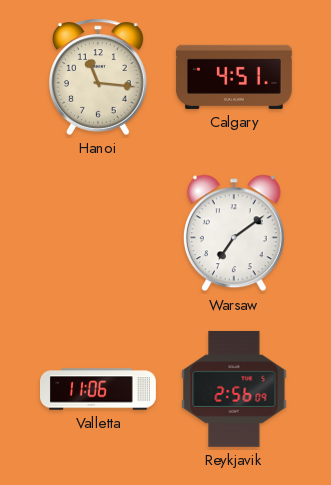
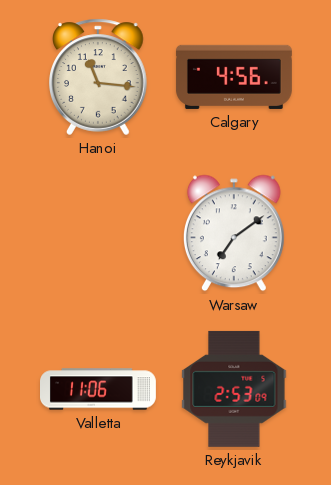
Calgary: 4:51 -> 4:56 (234, 77)
Reykjavik: 2:56 -> 2:53 (234, 389)
